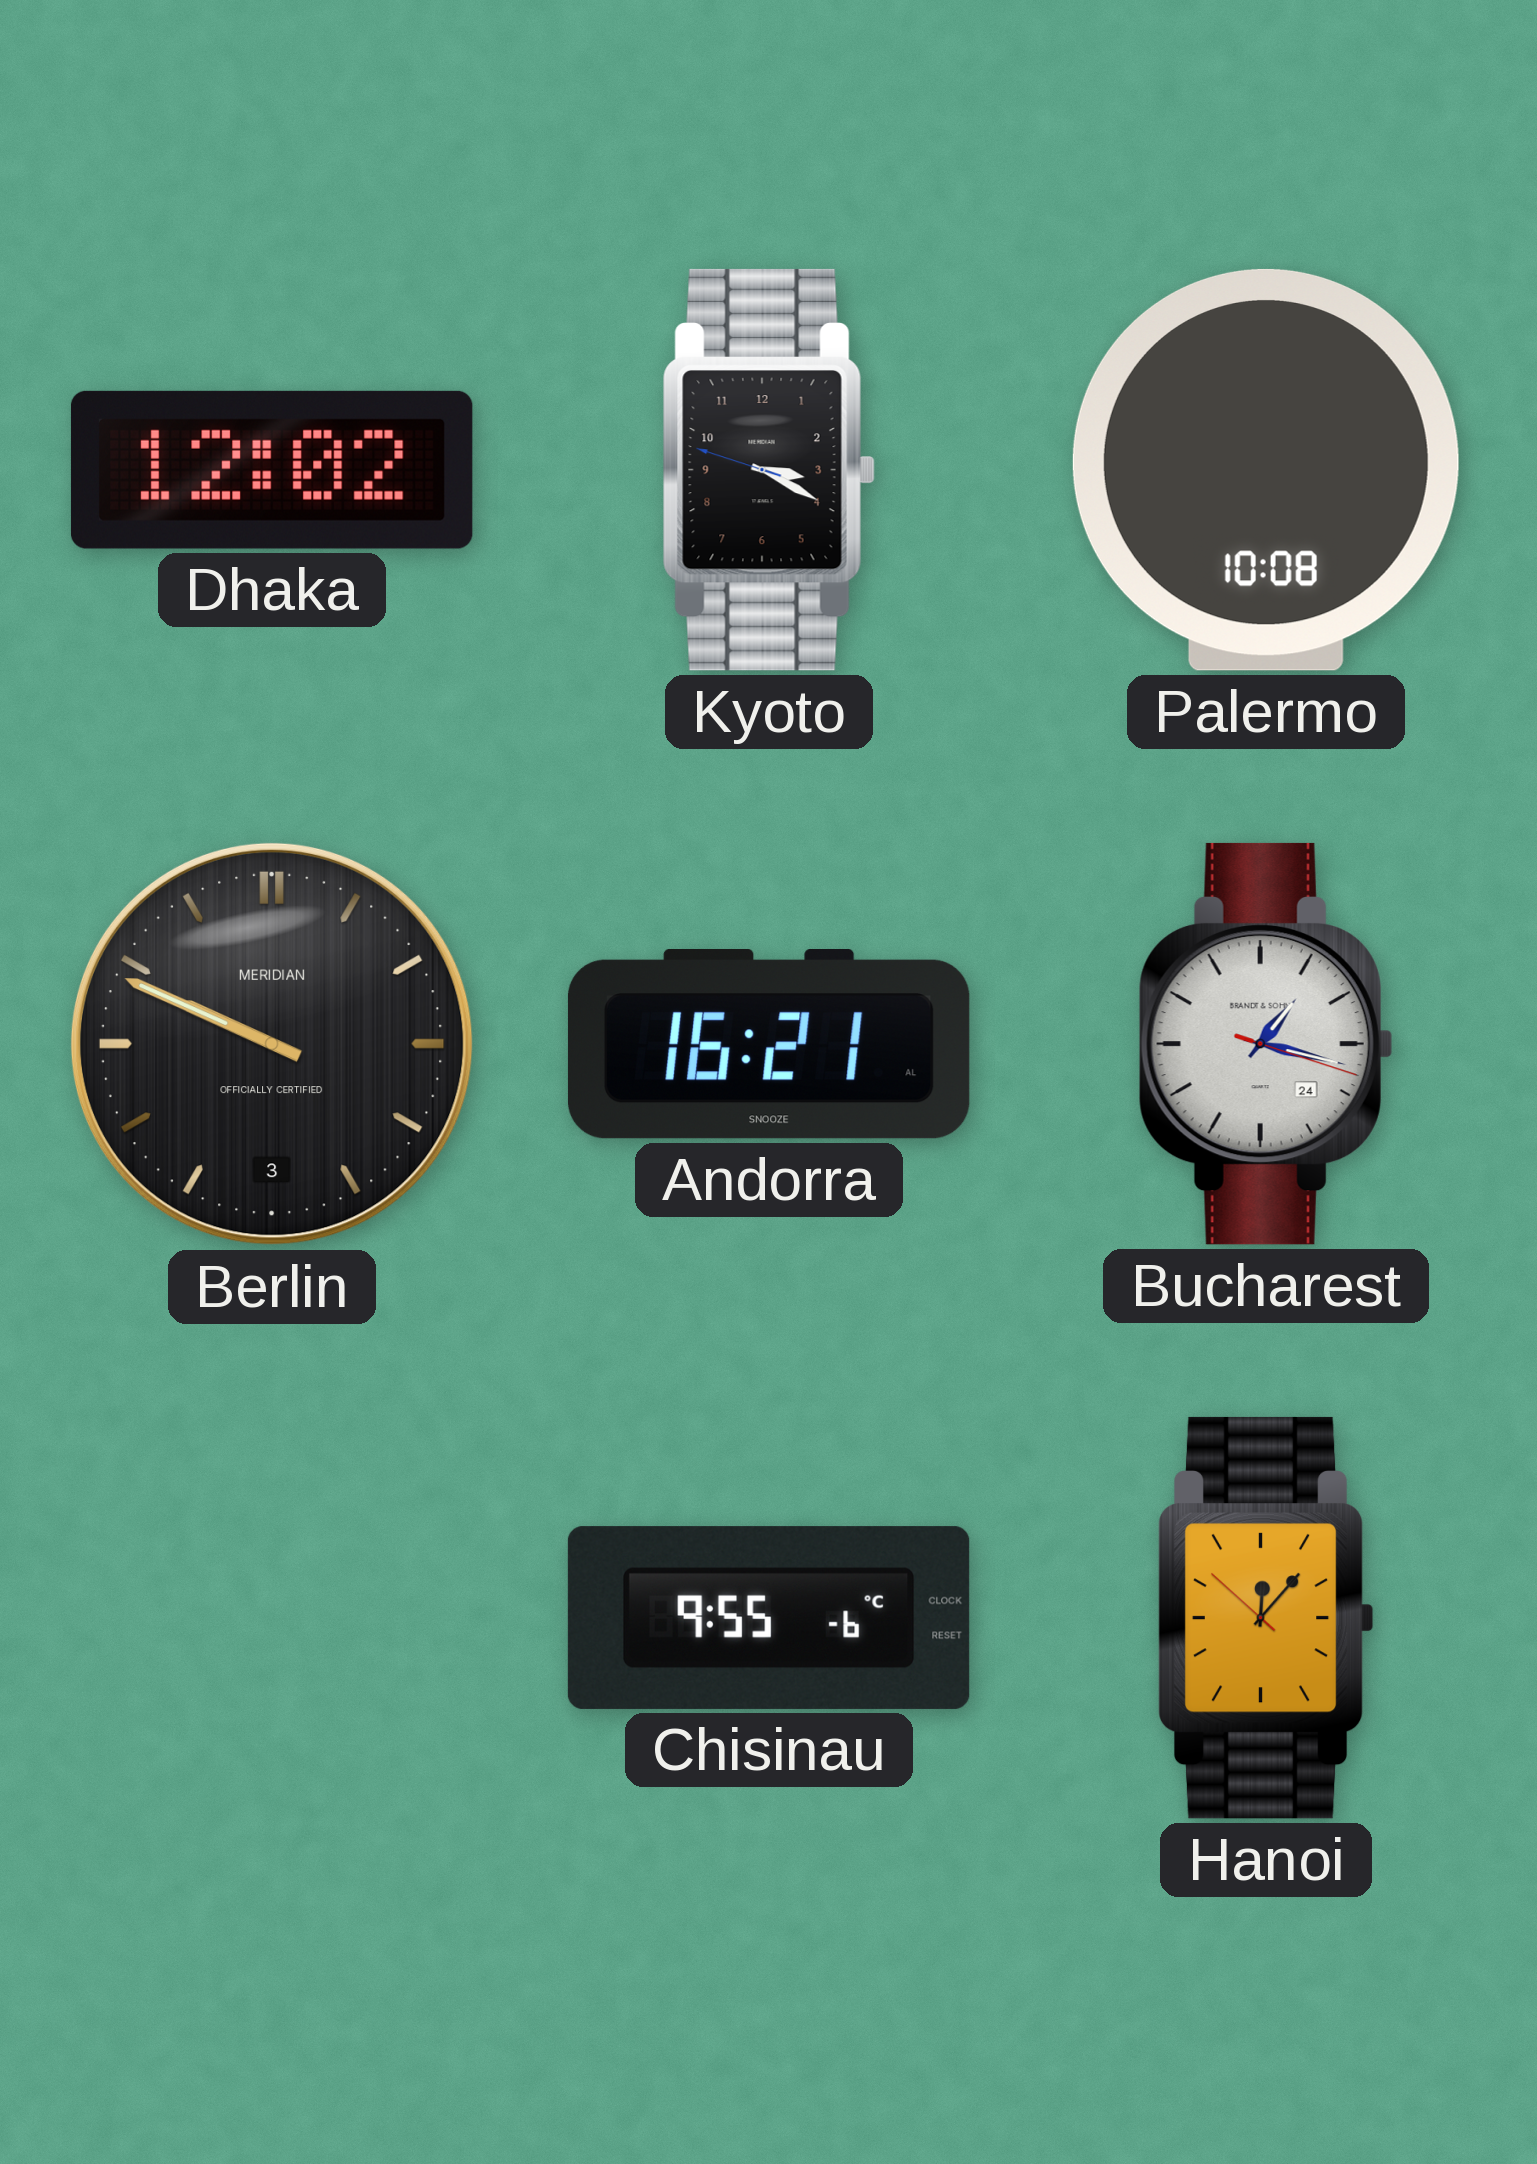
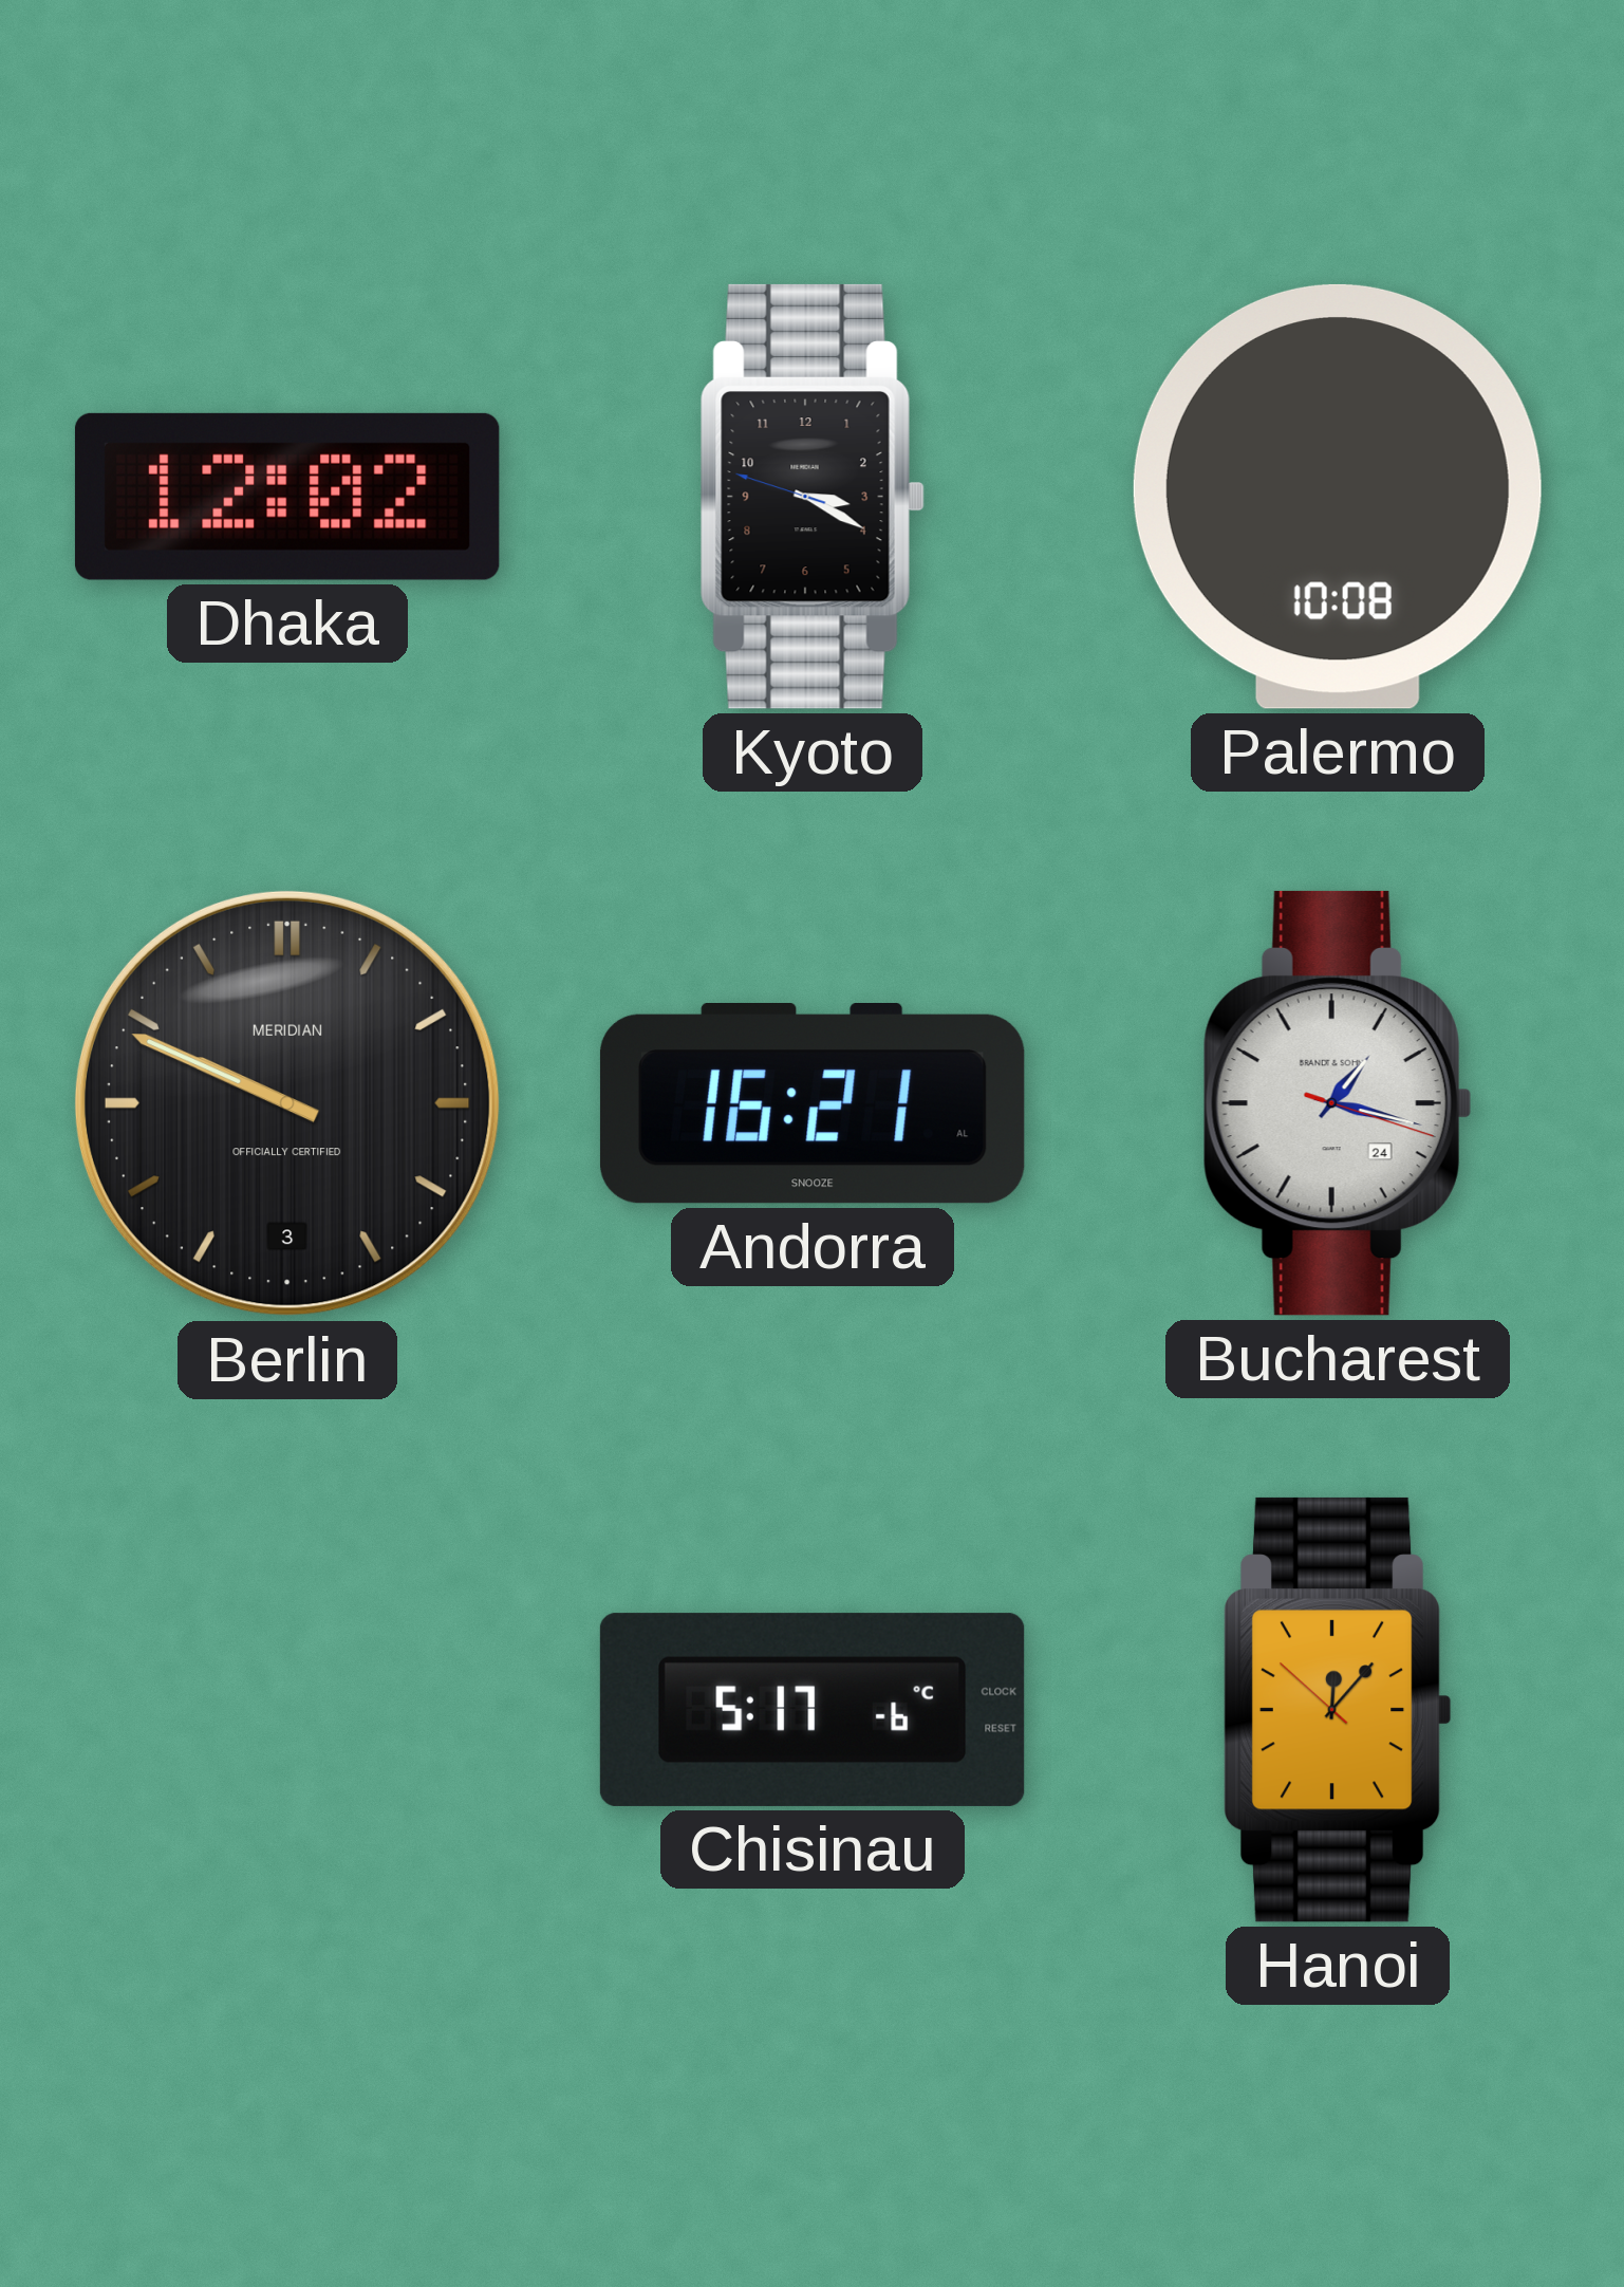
Chisinau: 9:55 -> 5:17 (813, 1710)
